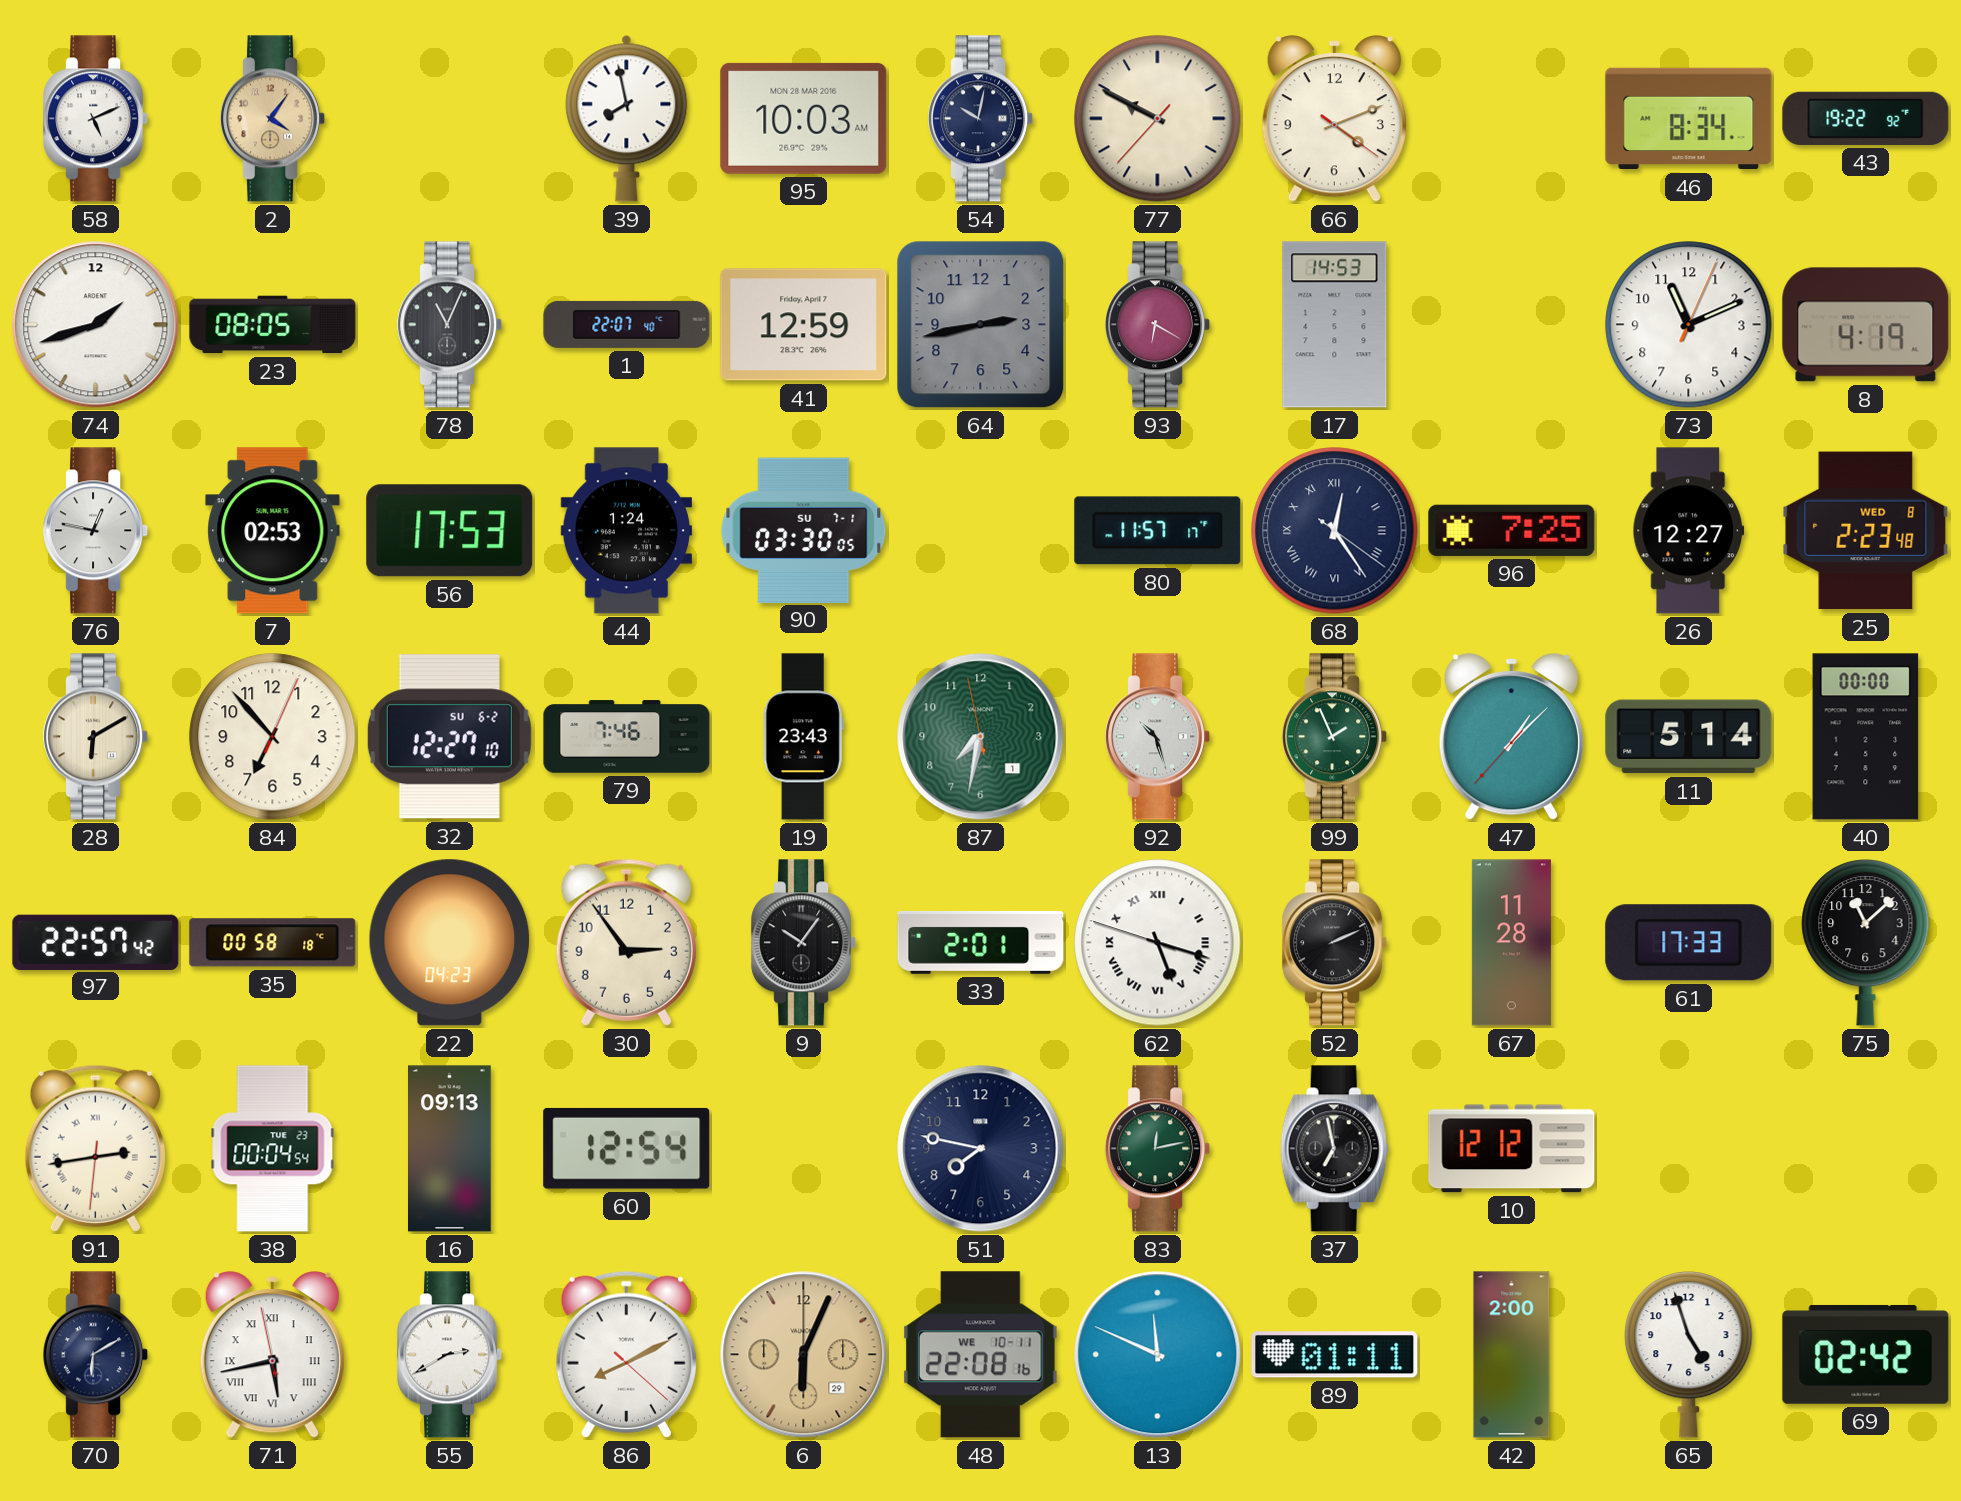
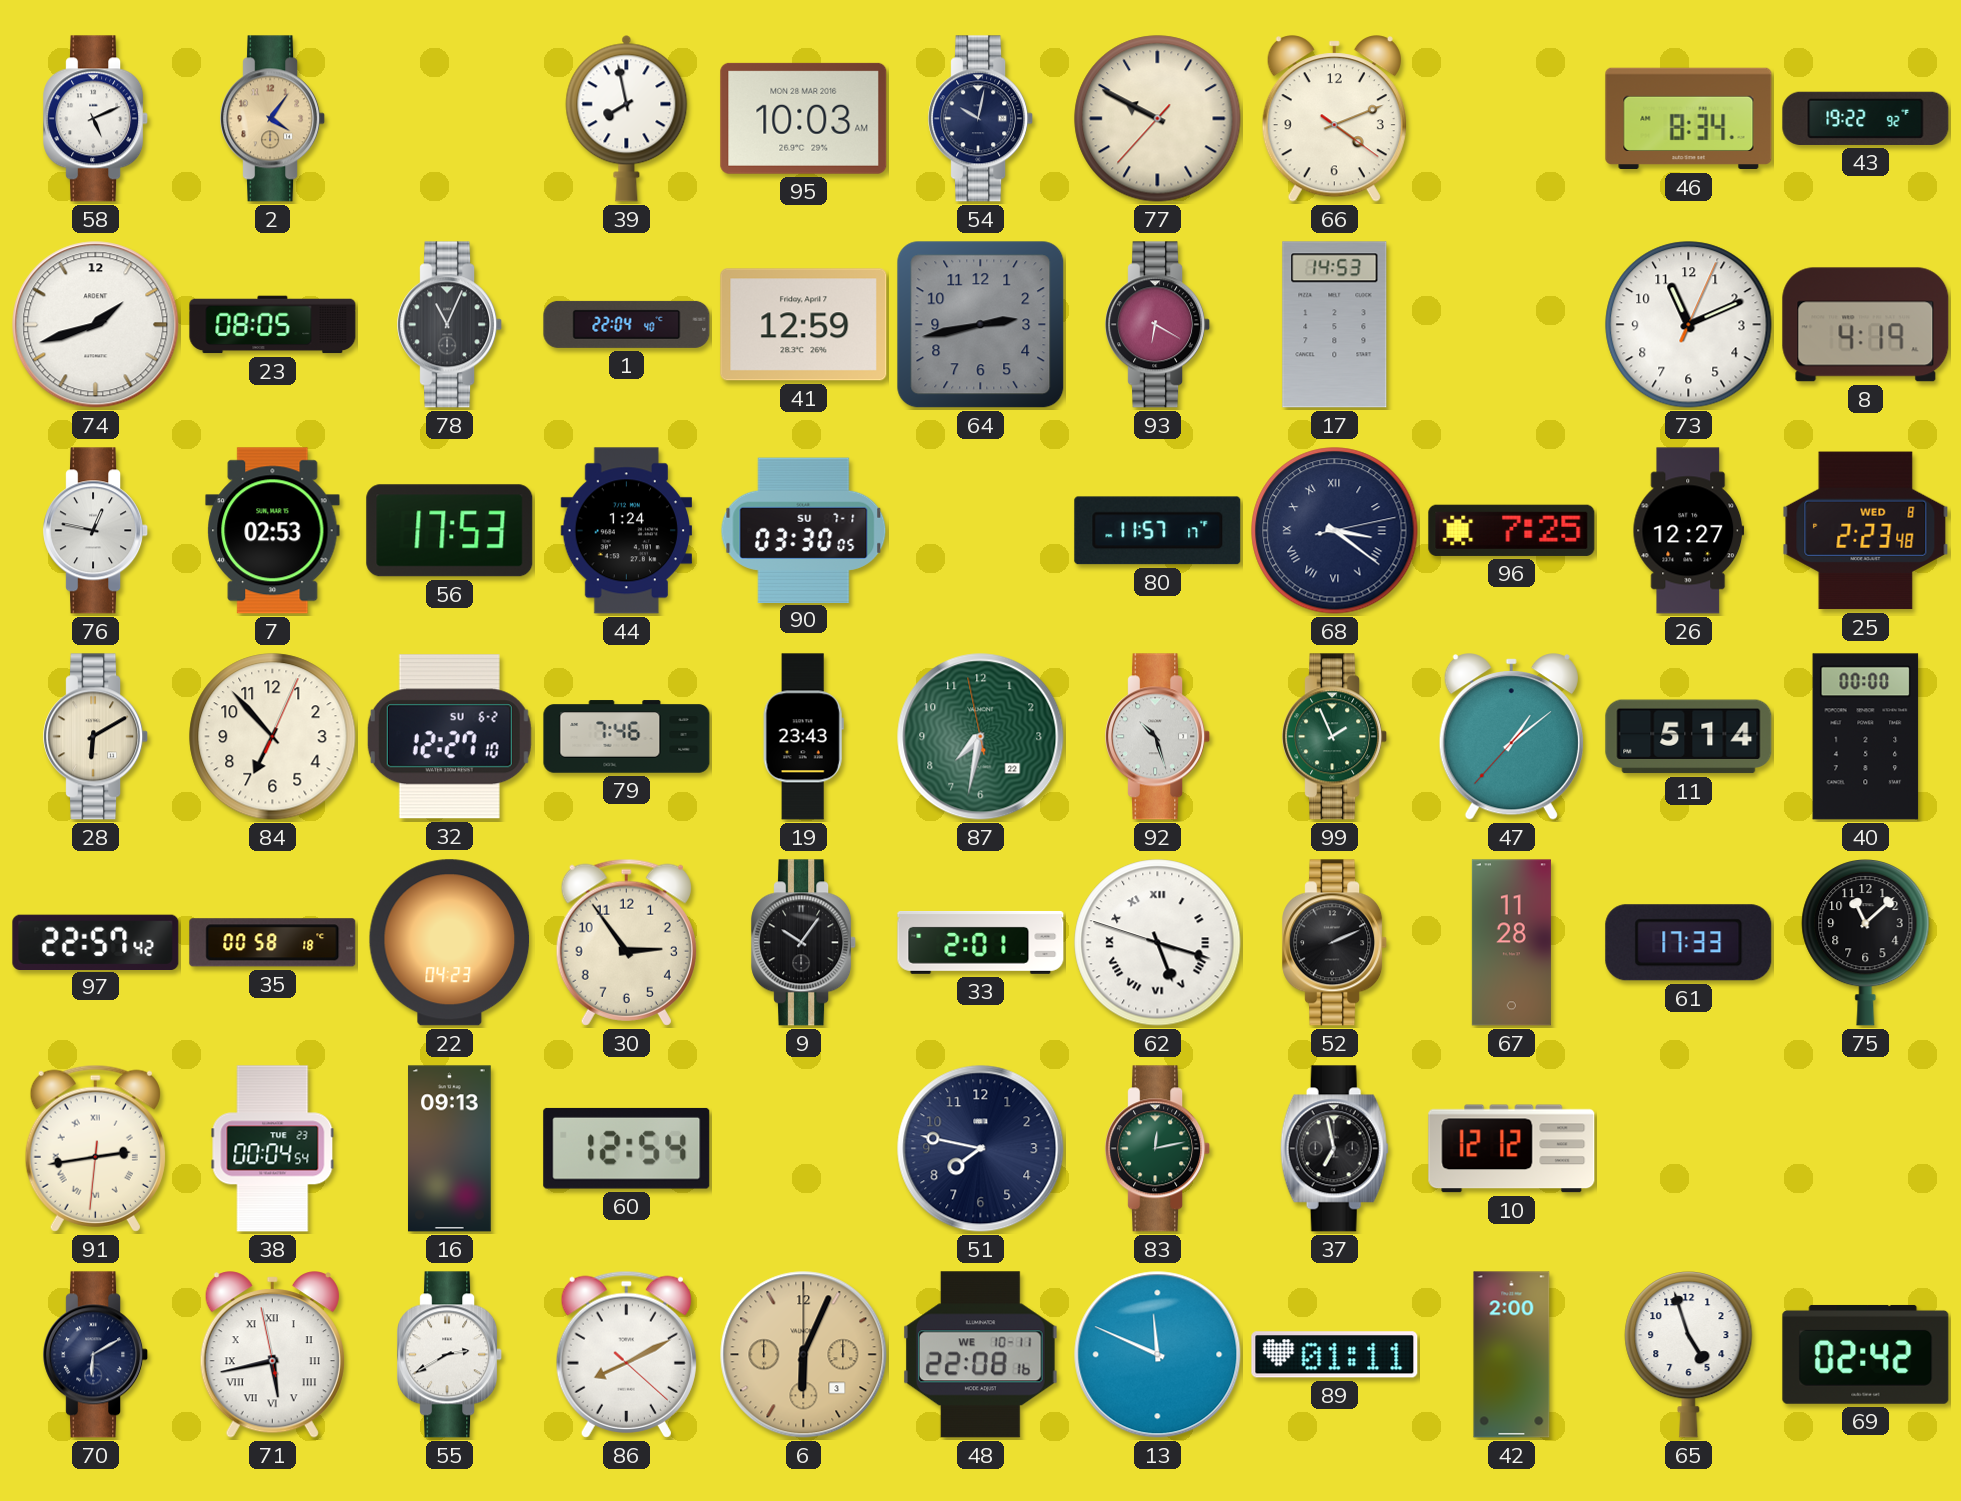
1: 22:07 -> 22:04 (627, 324)
68: 12:24 -> 3:21 (1335, 531)
87 date: 1 -> 22 (981, 737)
47: 1:07 -> 1:08 (1511, 737)
6 date: 29 -> 3 (804, 1355)
